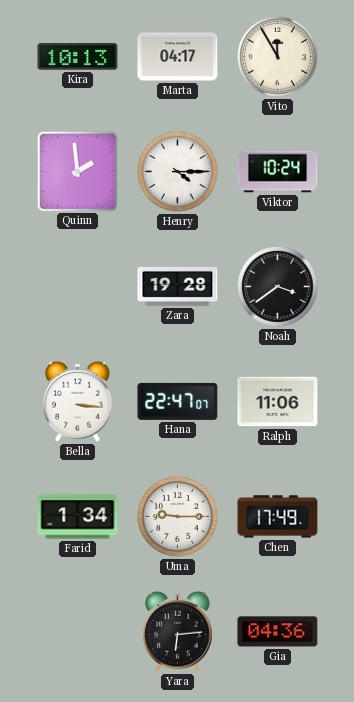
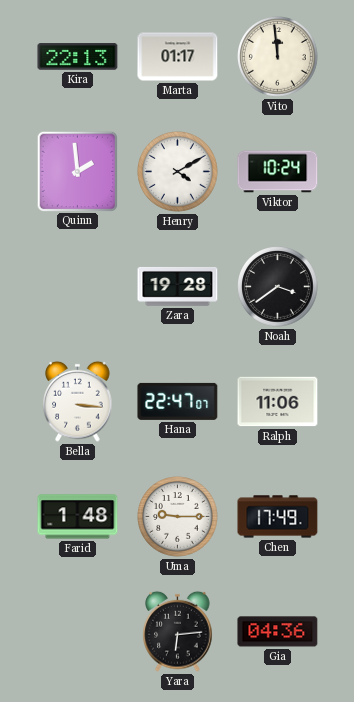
Kira: 10:13 -> 22:13 (78, 57)
Marta: 04:17 -> 01:17 (178, 57)
Vito: 11:55 -> 11:59 (278, 57)
Henry: 4:15 -> 4:10 (178, 172)
Farid: 1:34 -> 1:48 (78, 517)
